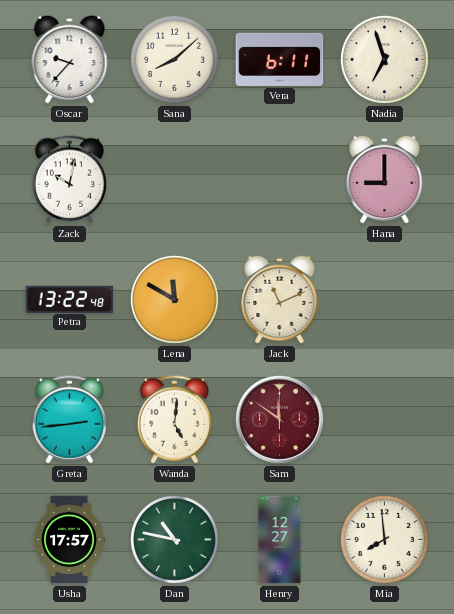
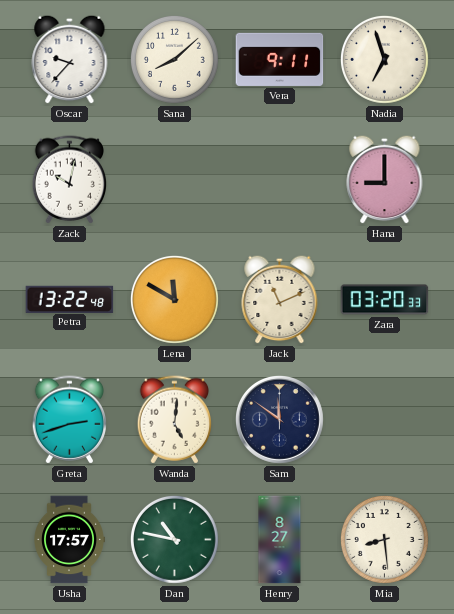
Vera: 6:11 -> 9:11 (280, 59)
Zara: none -> 03:20 (385, 300)
Greta: 2:44 -> 2:42 (69, 420)
Sam dial: burgundy -> navy (280, 420)
Henry: 12:27 -> 8:27 (280, 540)
Mia: 7:59 -> 8:29 (384, 539)
